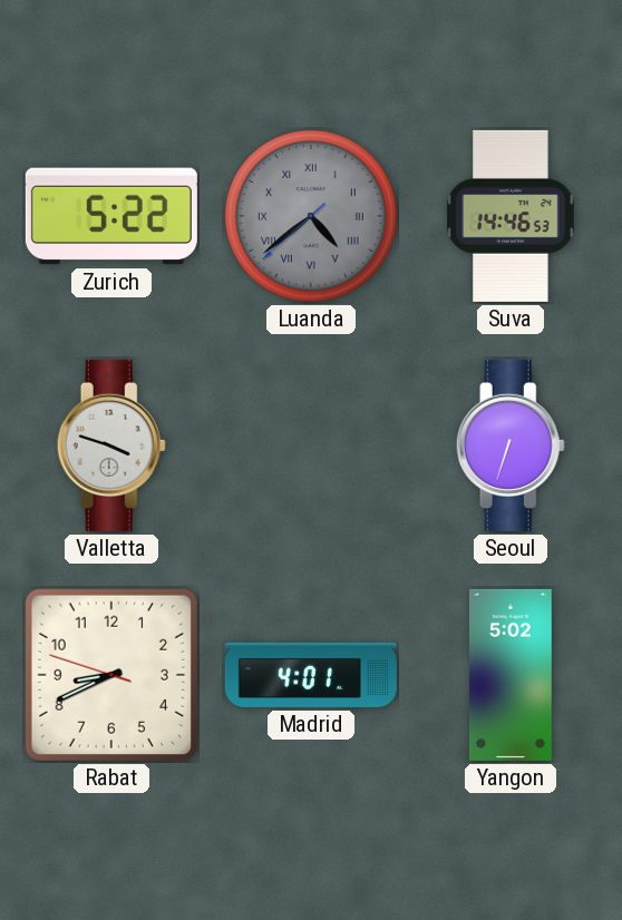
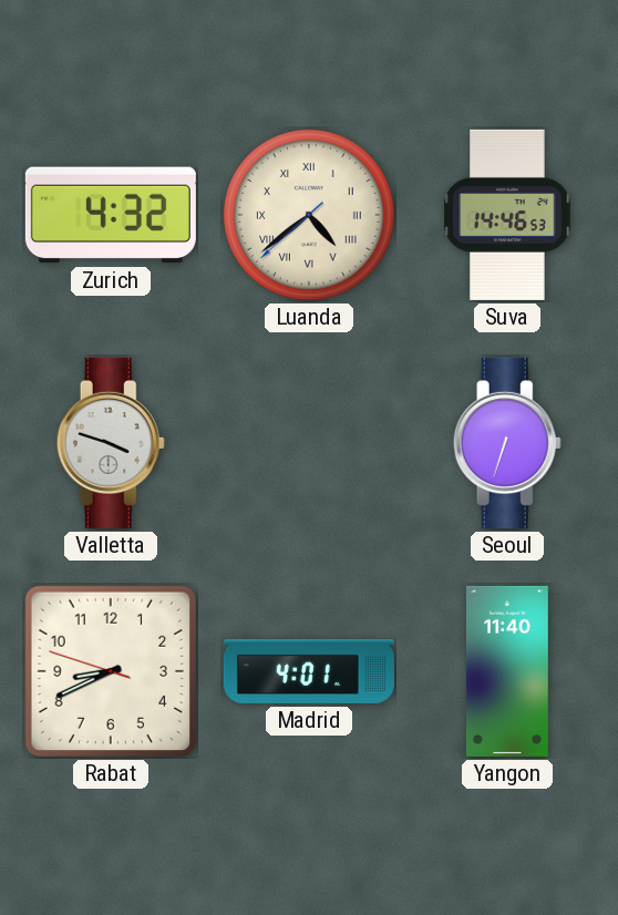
Zurich: 5:22 -> 4:32 (111, 215)
Luanda dial: grey -> cream (309, 215)
Yangon: 5:02 -> 11:40 (507, 671)
